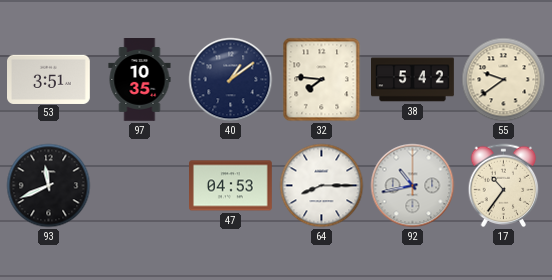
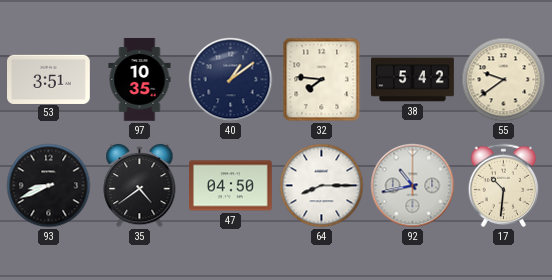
93: 11:41 -> 8:41 (49, 186)
35: none -> 4:39 (140, 186)
47: 04:53 -> 04:50 (231, 186)
17: 10:36 -> 10:31 (504, 186)
